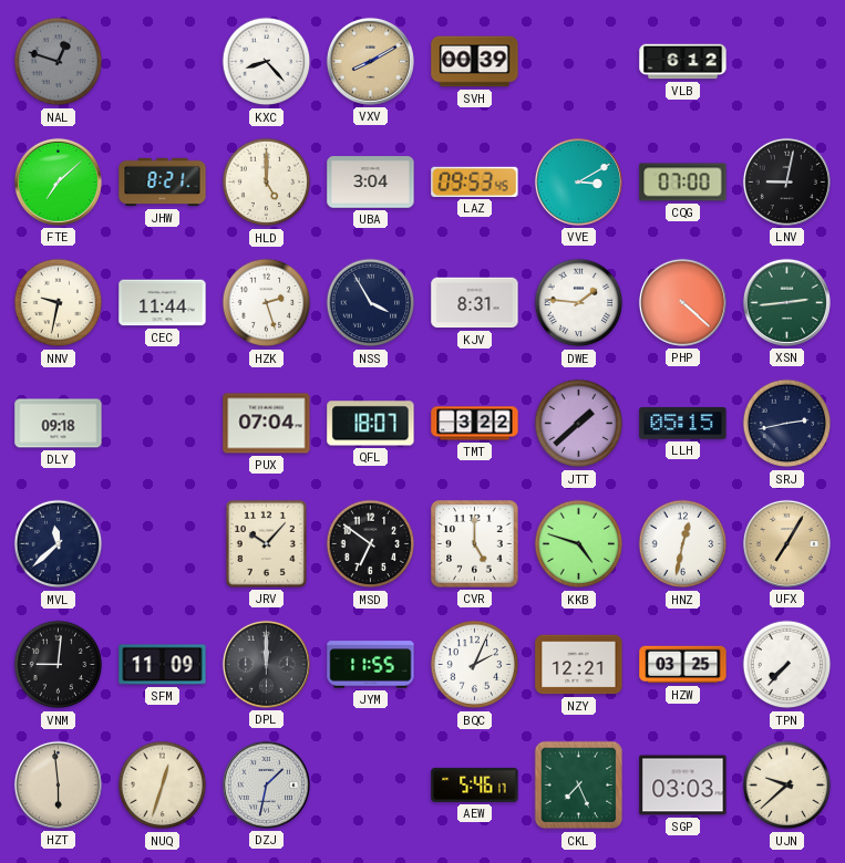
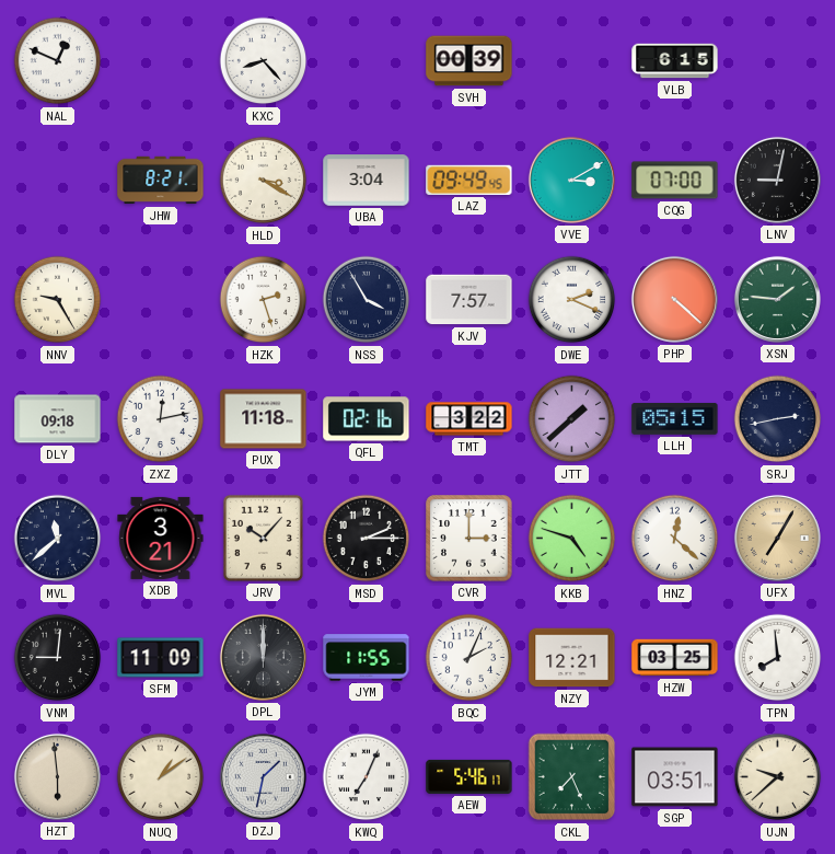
NAL: 12:48 -> 12:49 (58, 61)
NAL dial: grey -> white (58, 61)
VXV: 8:10 -> none (370, 61)
VLB: 6:12 -> 6:15 (675, 61)
FTE: 7:08 -> none (58, 181)
HLD: 5:00 -> 3:20 (264, 181)
LAZ: 09:53 -> 09:49 (469, 180)
NNV: 9:32 -> 9:25 (58, 300)
CEC: 11:44 -> none (163, 303)
KJV: 8:31 -> 7:57 (469, 300)
DWE: 1:46 -> 2:19 (572, 300)
XSN: 2:44 -> 1:46 (777, 299)
ZXZ: none -> 12:13 (161, 419)
PUX: 07:04 -> 11:18 (264, 419)
QFL: 18:07 -> 02:16 (367, 419)
XDB: none -> 3:21 (161, 538)
MSD: 6:51 -> 2:15 (367, 539)
CVR: 5:00 -> 3:00 (469, 539)
HNZ: 12:32 -> 12:22 (675, 539)
TPN: 7:37 -> 7:59 (778, 658)
NUQ: 12:33 -> 1:09 (161, 777)
KWQ: none -> 7:04 (367, 777)
SGP: 03:03 -> 03:51 (675, 777)
